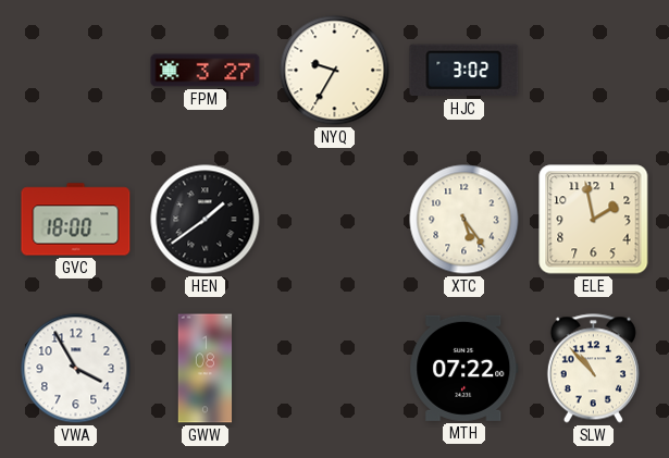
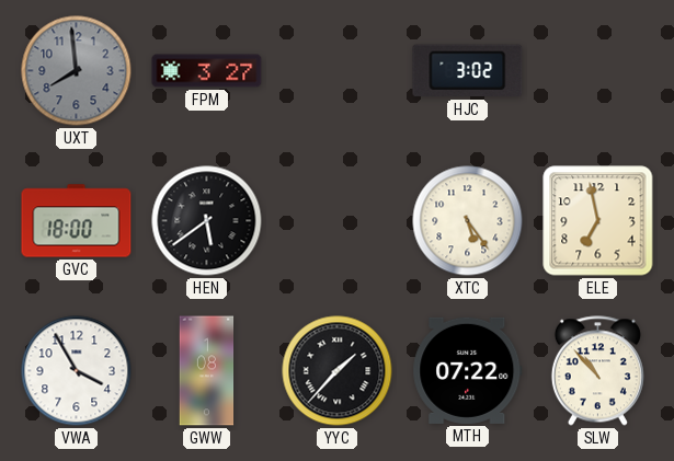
UXT: none -> 7:59 (77, 71)
NYQ: 9:35 -> none (335, 71)
HEN: 1:39 -> 5:39 (207, 221)
ELE: 1:58 -> 6:58 (598, 221)
YYC: none -> 1:37 (338, 371)
